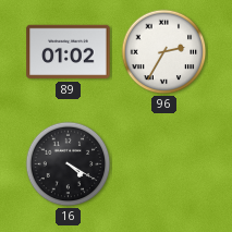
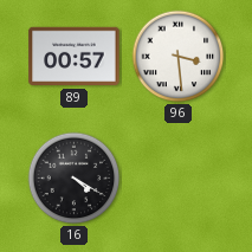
89: 01:02 -> 00:57 (75, 57)
96: 2:35 -> 3:29 (179, 57)
